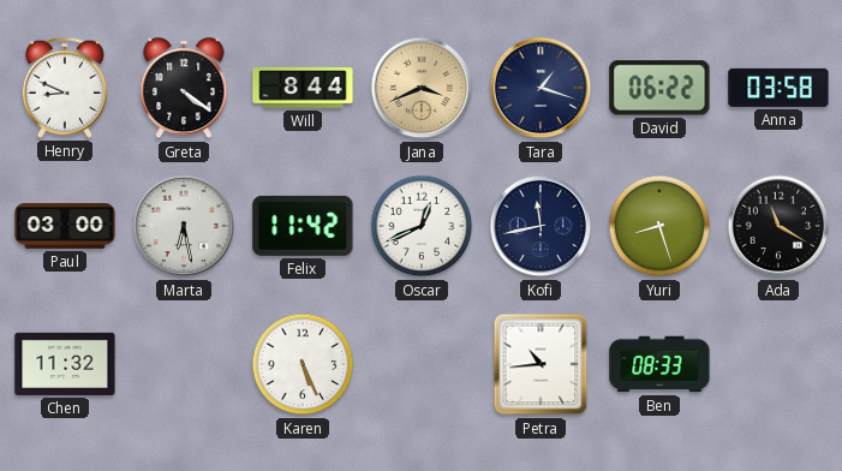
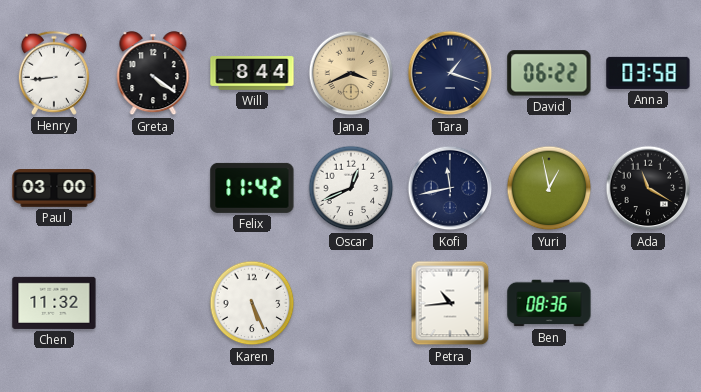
Henry: 8:49 -> 8:44 (54, 73)
Marta: 6:28 -> none (184, 226)
Yuri: 8:27 -> 12:58 (549, 188)
Ben: 08:33 -> 08:36 (549, 303)
